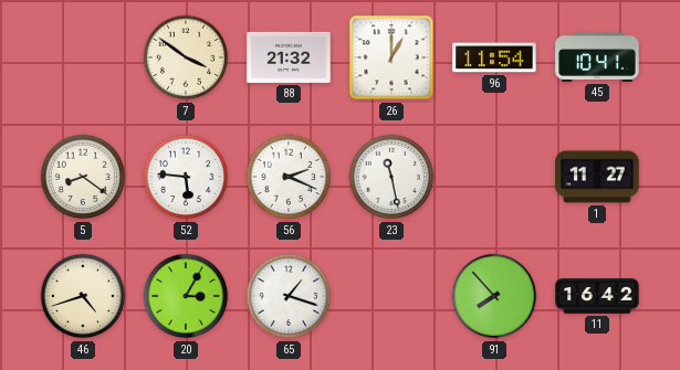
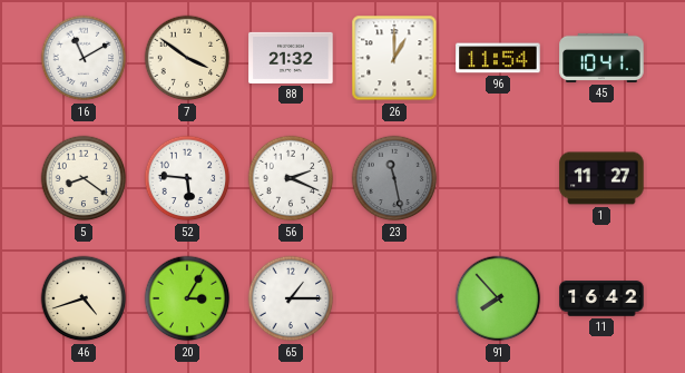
16: none -> 11:10 (84, 58)
23 dial: white -> grey (394, 178)
65: 1:18 -> 1:15 (291, 298)
